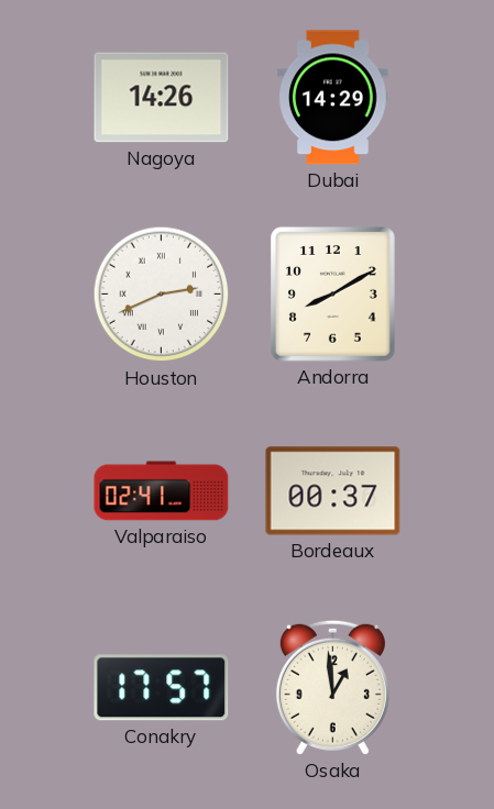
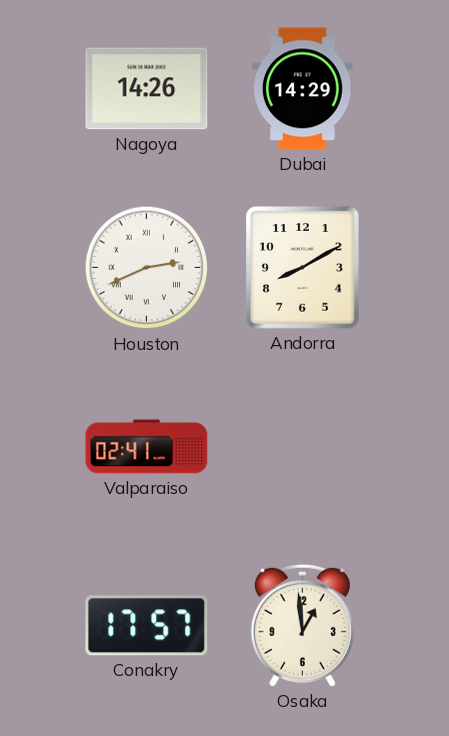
Bordeaux: 00:37 -> none (333, 491)
